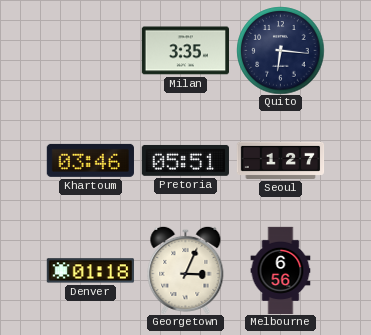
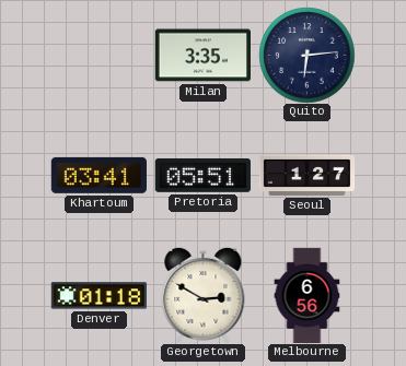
Quito: 6:16 -> 6:14 (306, 55)
Khartoum: 03:46 -> 03:41 (98, 175)
Georgetown: 3:04 -> 2:50 (204, 295)
